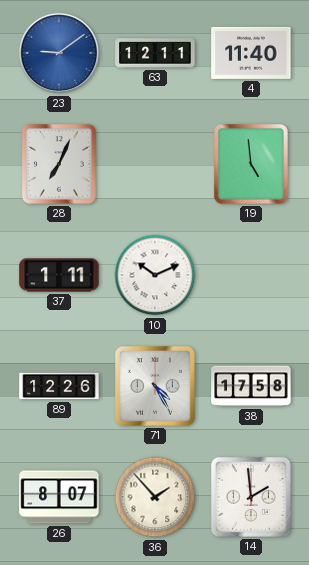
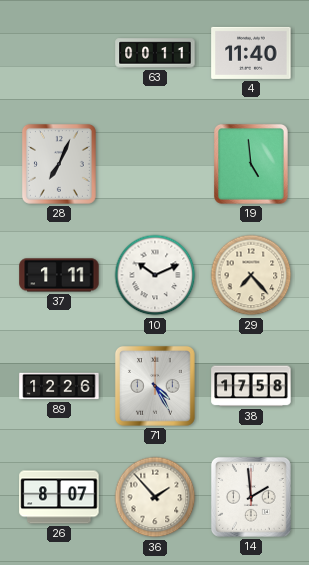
23: 9:09 -> none (59, 53)
63: 12:11 -> 00:11 (155, 53)
29: none -> 7:23 (251, 275)
